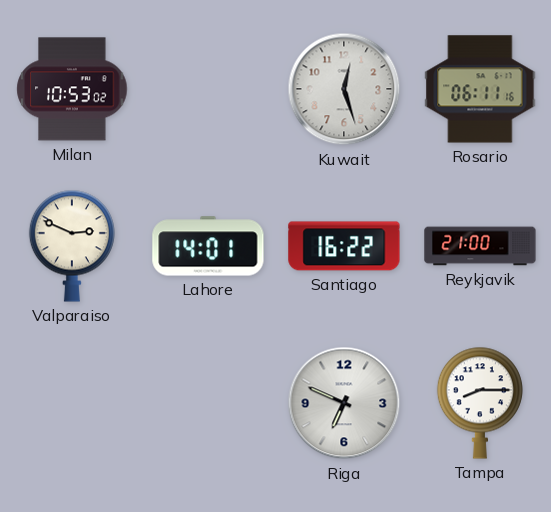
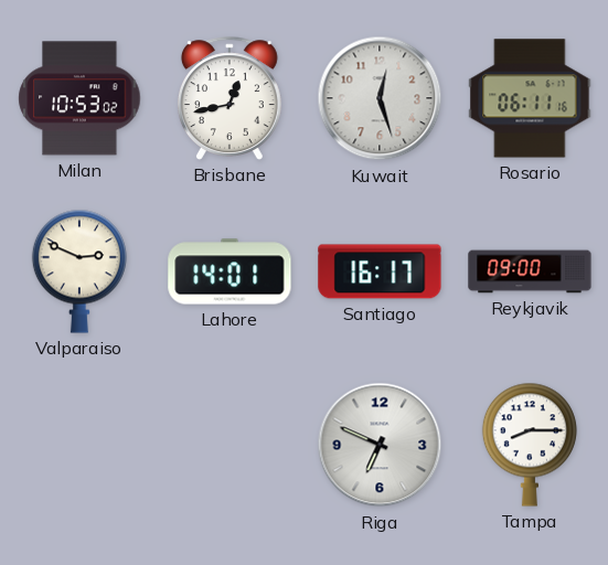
Brisbane: none -> 12:43 (230, 98)
Santiago: 16:22 -> 16:17 (380, 271)
Reykjavik: 21:00 -> 09:00 (530, 271)
